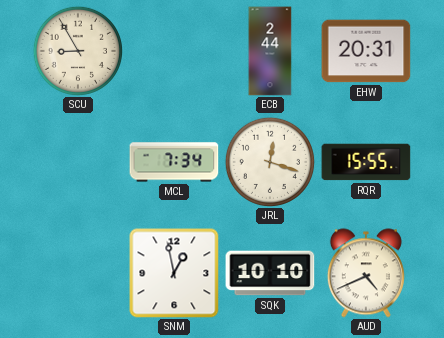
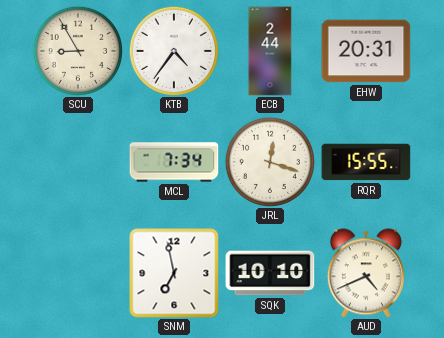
KTB: none -> 4:36 (174, 51)
SNM: 12:58 -> 6:58 (174, 273)
